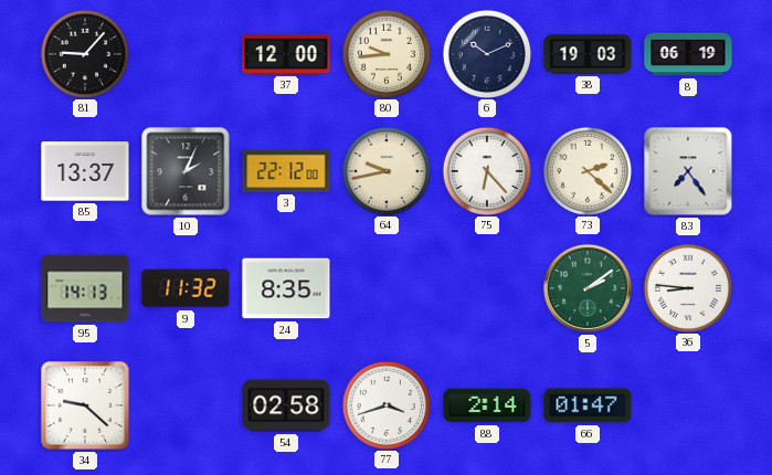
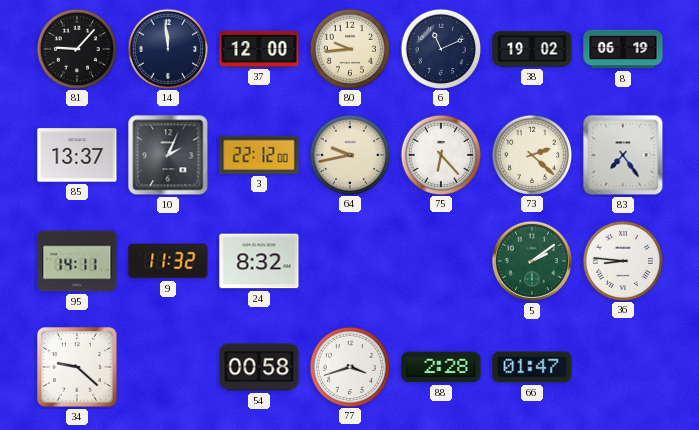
14: none -> 11:59 (167, 48)
6: 10:11 -> 11:11 (440, 48)
38: 19:03 -> 19:02 (532, 49)
95: 14:13 -> 14:11 (77, 261)
24: 8:35 -> 8:32 (259, 261)
54: 02:58 -> 00:58 (259, 367)
88: 2:14 -> 2:28 (441, 367)
